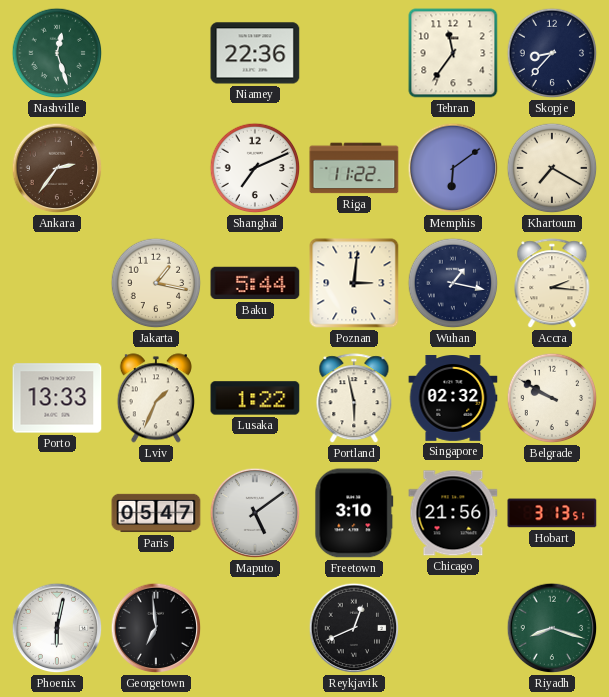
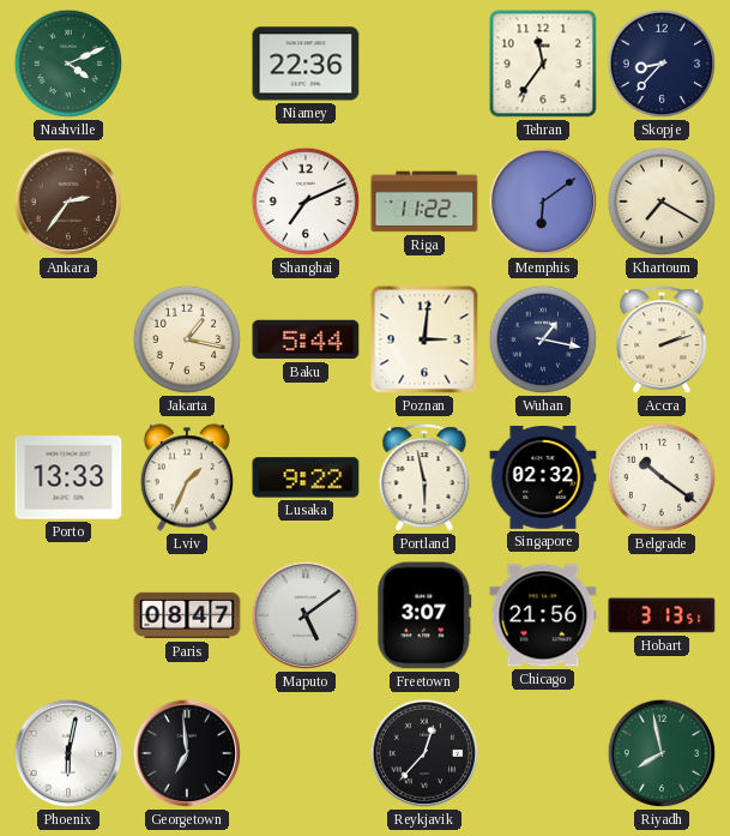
Nashville: 12:27 -> 4:11 (68, 64)
Accra: 2:16 -> 2:12 (662, 341)
Lusaka: 1:22 -> 9:22 (306, 477)
Belgrade: 9:50 -> 10:21 (662, 477)
Paris: 05:47 -> 08:47 (187, 615)
Freetown: 3:10 -> 3:07 (424, 615)
Reykjavik: 12:41 -> 12:37 (424, 753)
Riyadh: 8:18 -> 7:58 (662, 753)
